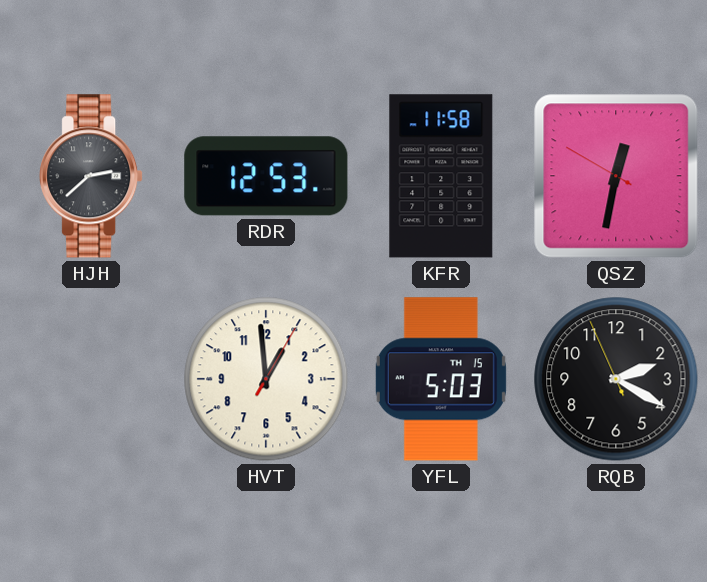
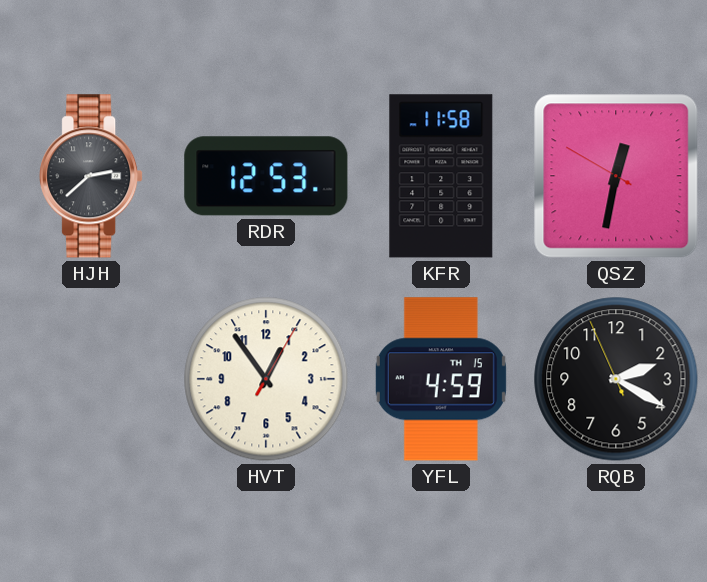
HVT: 12:59 -> 12:54 (266, 379)
YFL: 5:03 -> 4:59 (441, 379)
